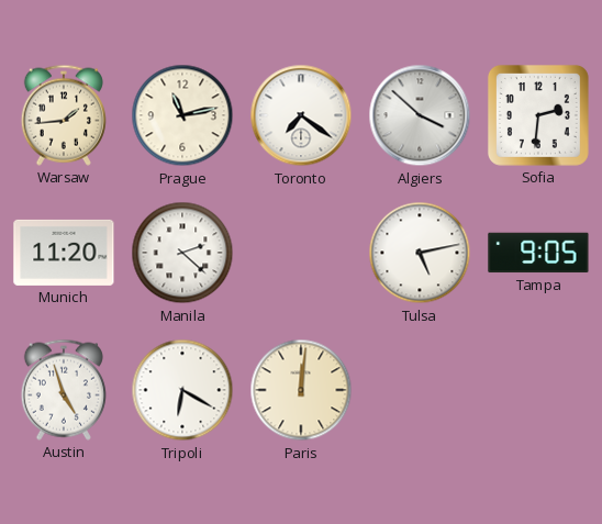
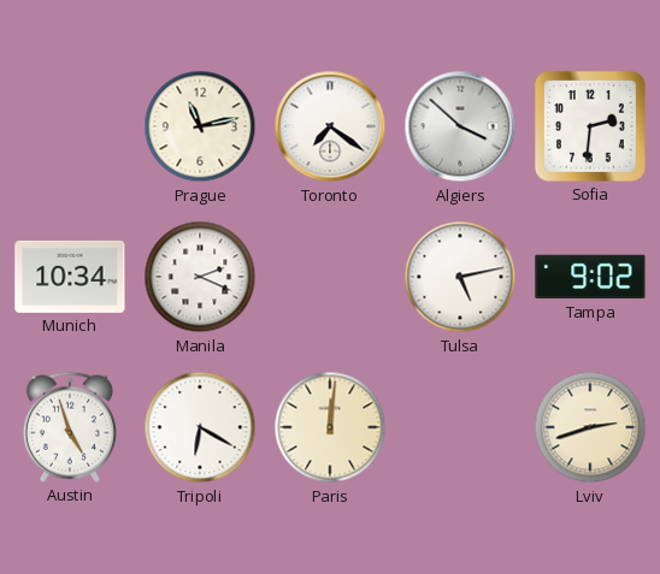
Warsaw: 1:44 -> none (64, 115)
Munich: 11:20 -> 10:34 (70, 277)
Manila: 2:22 -> 2:19 (200, 277)
Tampa: 9:05 -> 9:02 (590, 277)
Lviv: none -> 2:42 (590, 427)
